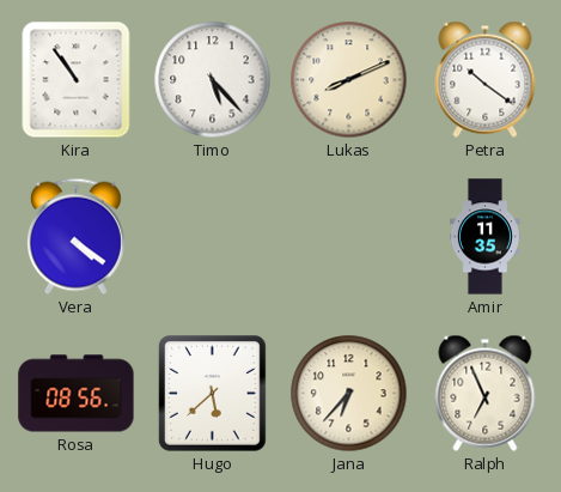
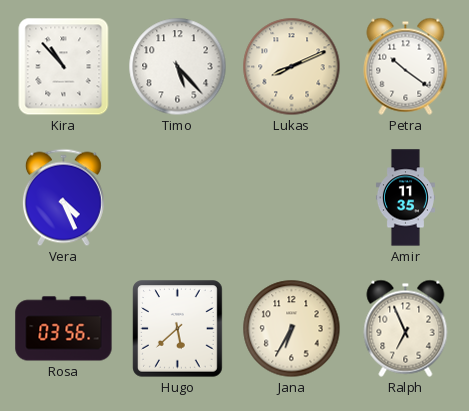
Kira: 10:54 -> 10:53 (64, 67)
Vera: 4:21 -> 4:26 (63, 198)
Rosa: 08:56 -> 03:56 (64, 329)
Jana: 6:37 -> 6:35 (292, 329)
